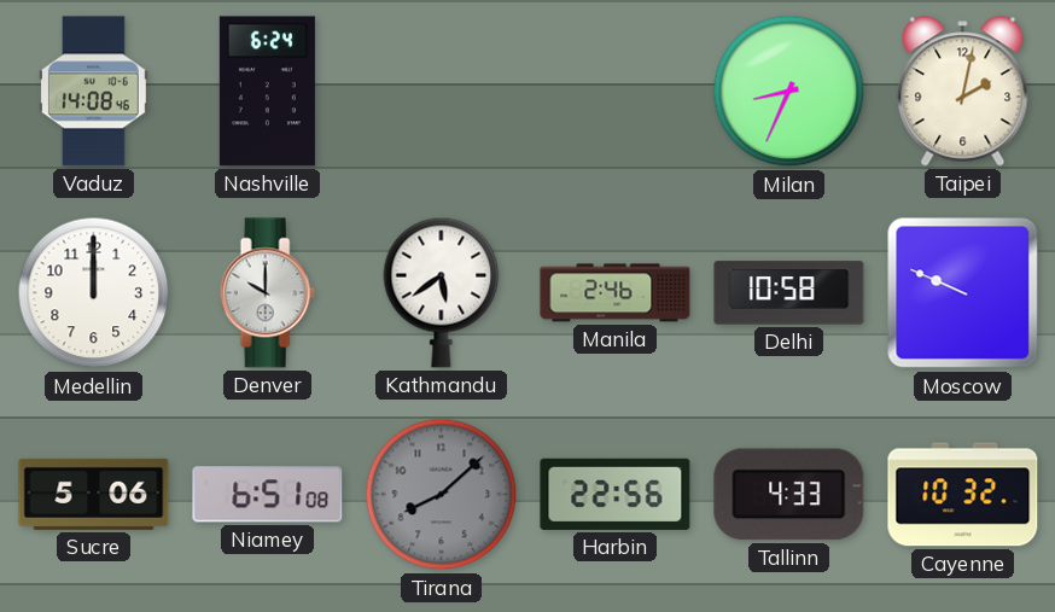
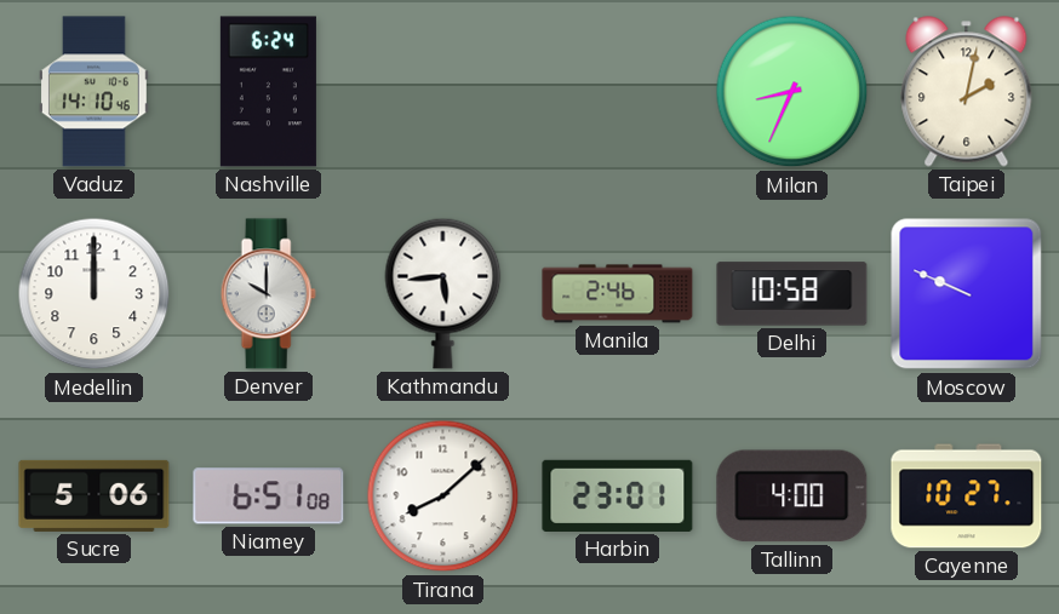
Vaduz: 14:08 -> 14:10 (93, 92)
Kathmandu: 5:39 -> 5:44 (443, 293)
Tirana dial: grey -> white (443, 497)
Harbin: 22:56 -> 23:01 (618, 495)
Tallinn: 4:33 -> 4:00 (792, 497)
Cayenne: 10:32 -> 10:27 (967, 497)
